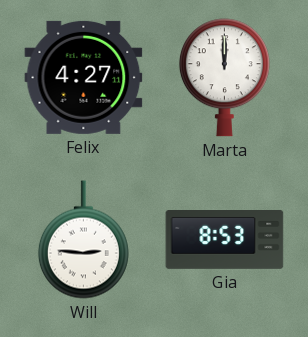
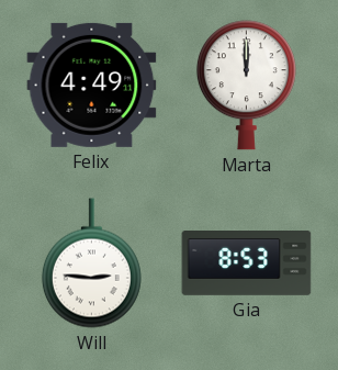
Felix: 4:27 -> 4:49 (92, 85)
